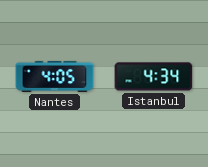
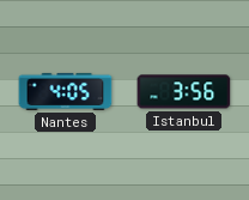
Istanbul: 4:34 -> 3:56 (184, 92)
